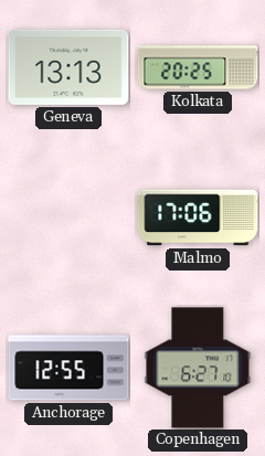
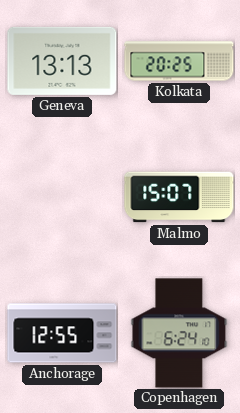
Malmo: 17:06 -> 15:07 (179, 197)
Copenhagen: 6:27 -> 6:24 (179, 333)
